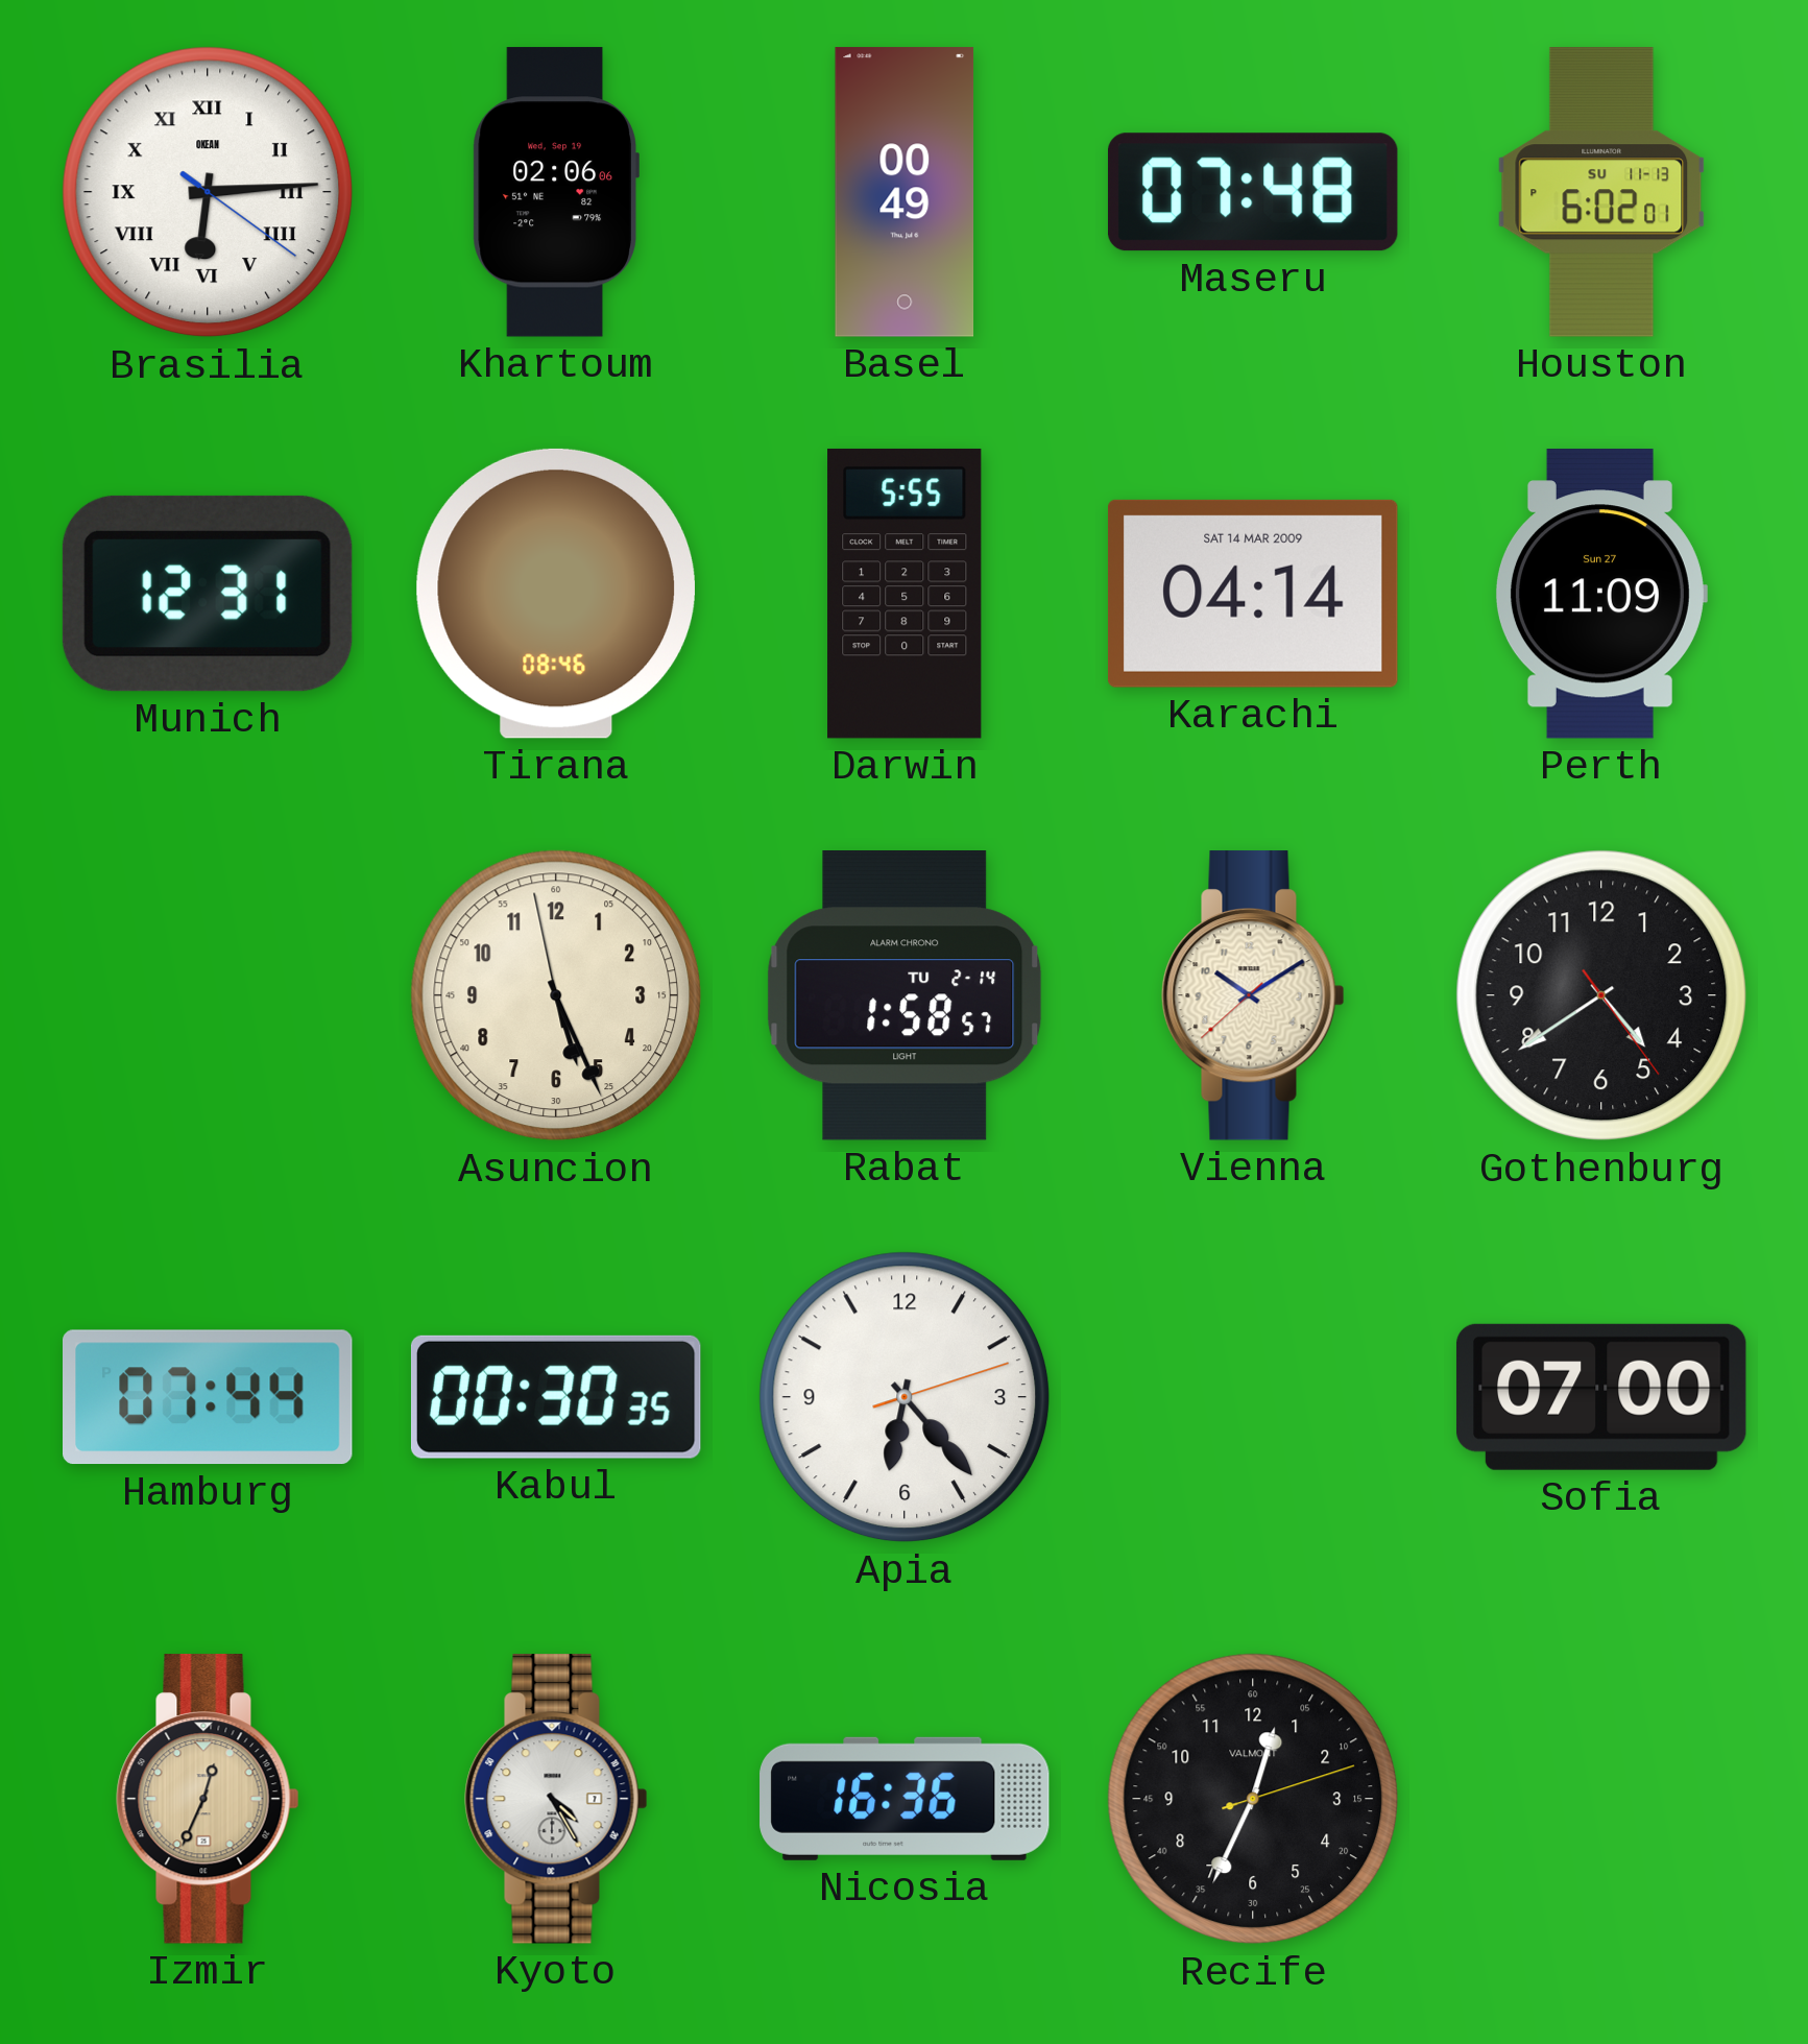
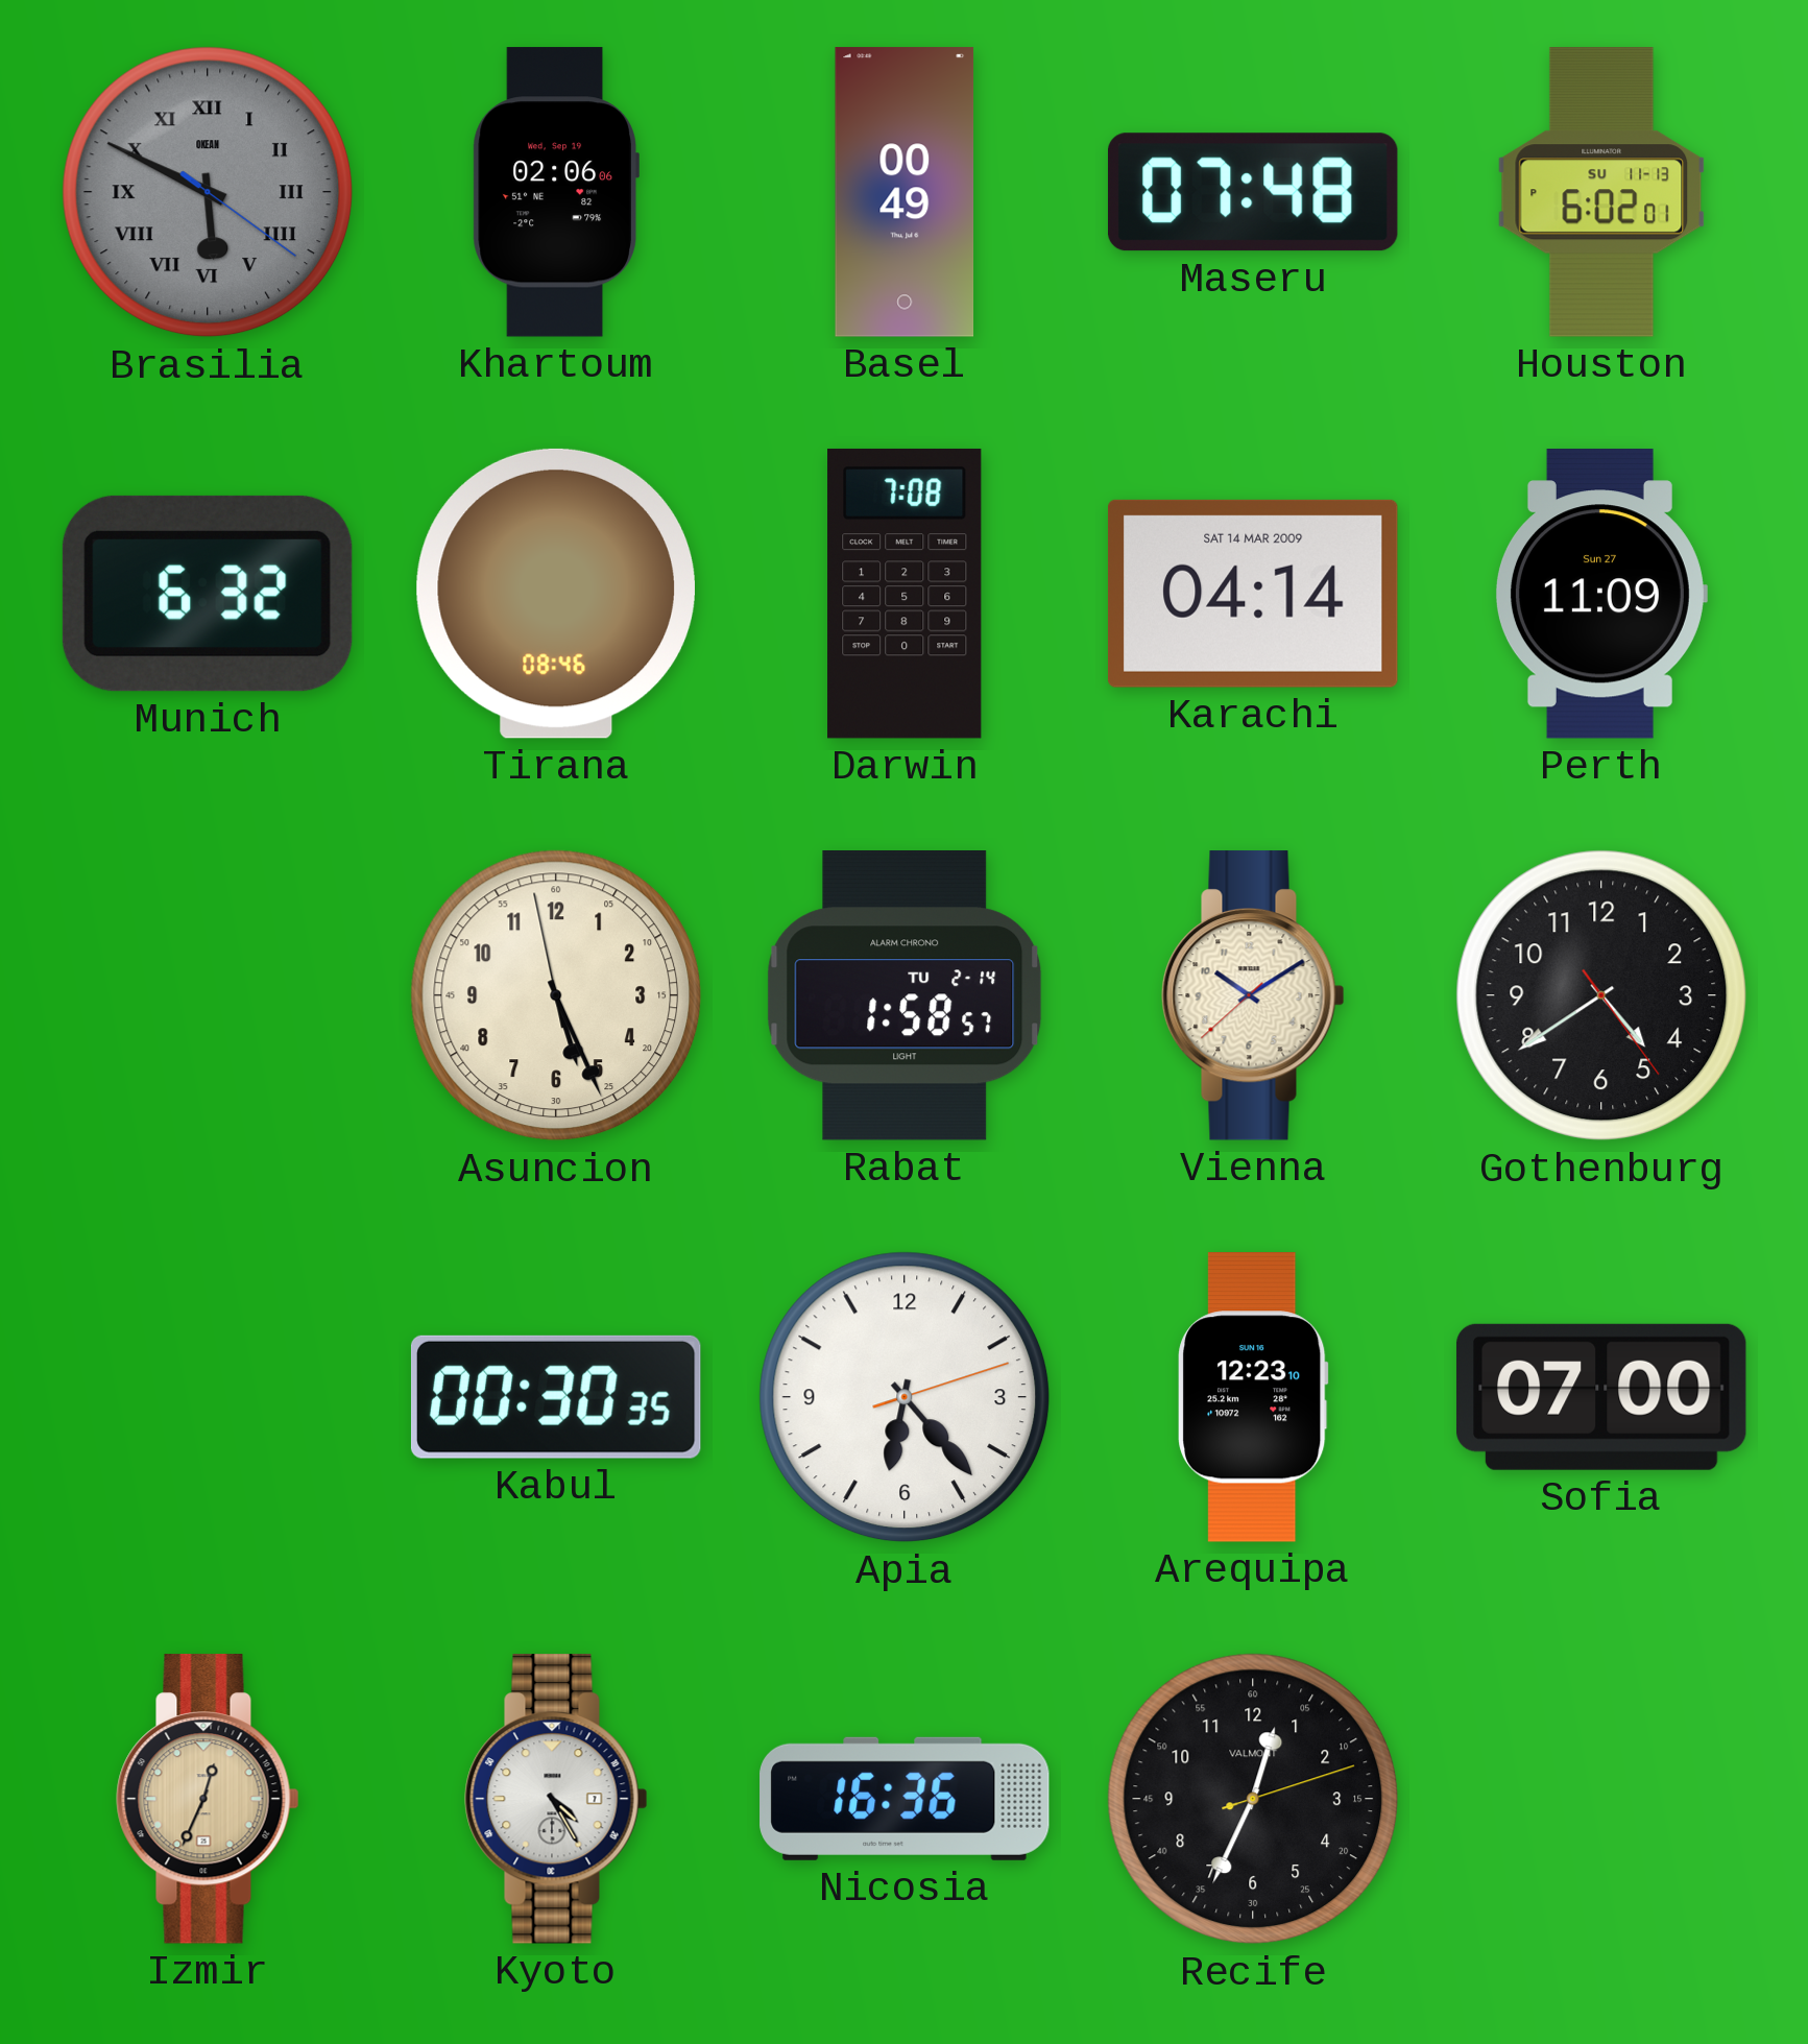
Brasilia: 6:14 -> 5:49 (208, 192)
Brasilia dial: white -> grey (208, 192)
Munich: 12:31 -> 6:32 (208, 594)
Darwin: 5:55 -> 7:08 (905, 594)
Hamburg: 07:44 -> none (209, 1397)
Arequipa: none -> 12:23 (1254, 1397)
